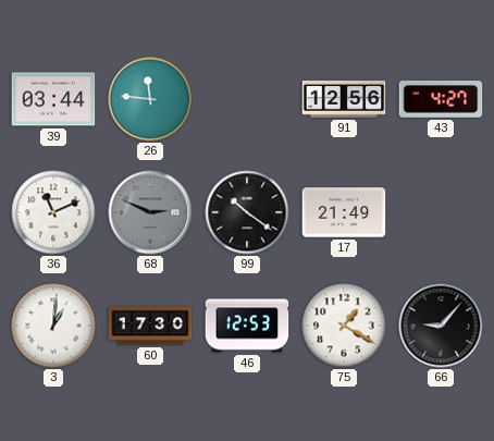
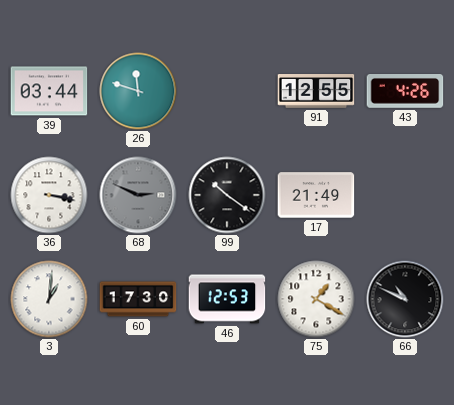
26: 11:46 -> 11:48 (138, 91)
91: 12:56 -> 12:55 (316, 91)
43: 4:27 -> 4:26 (405, 92)
36: 11:11 -> 3:17 (49, 195)
66: 9:07 -> 10:49 (405, 299)
